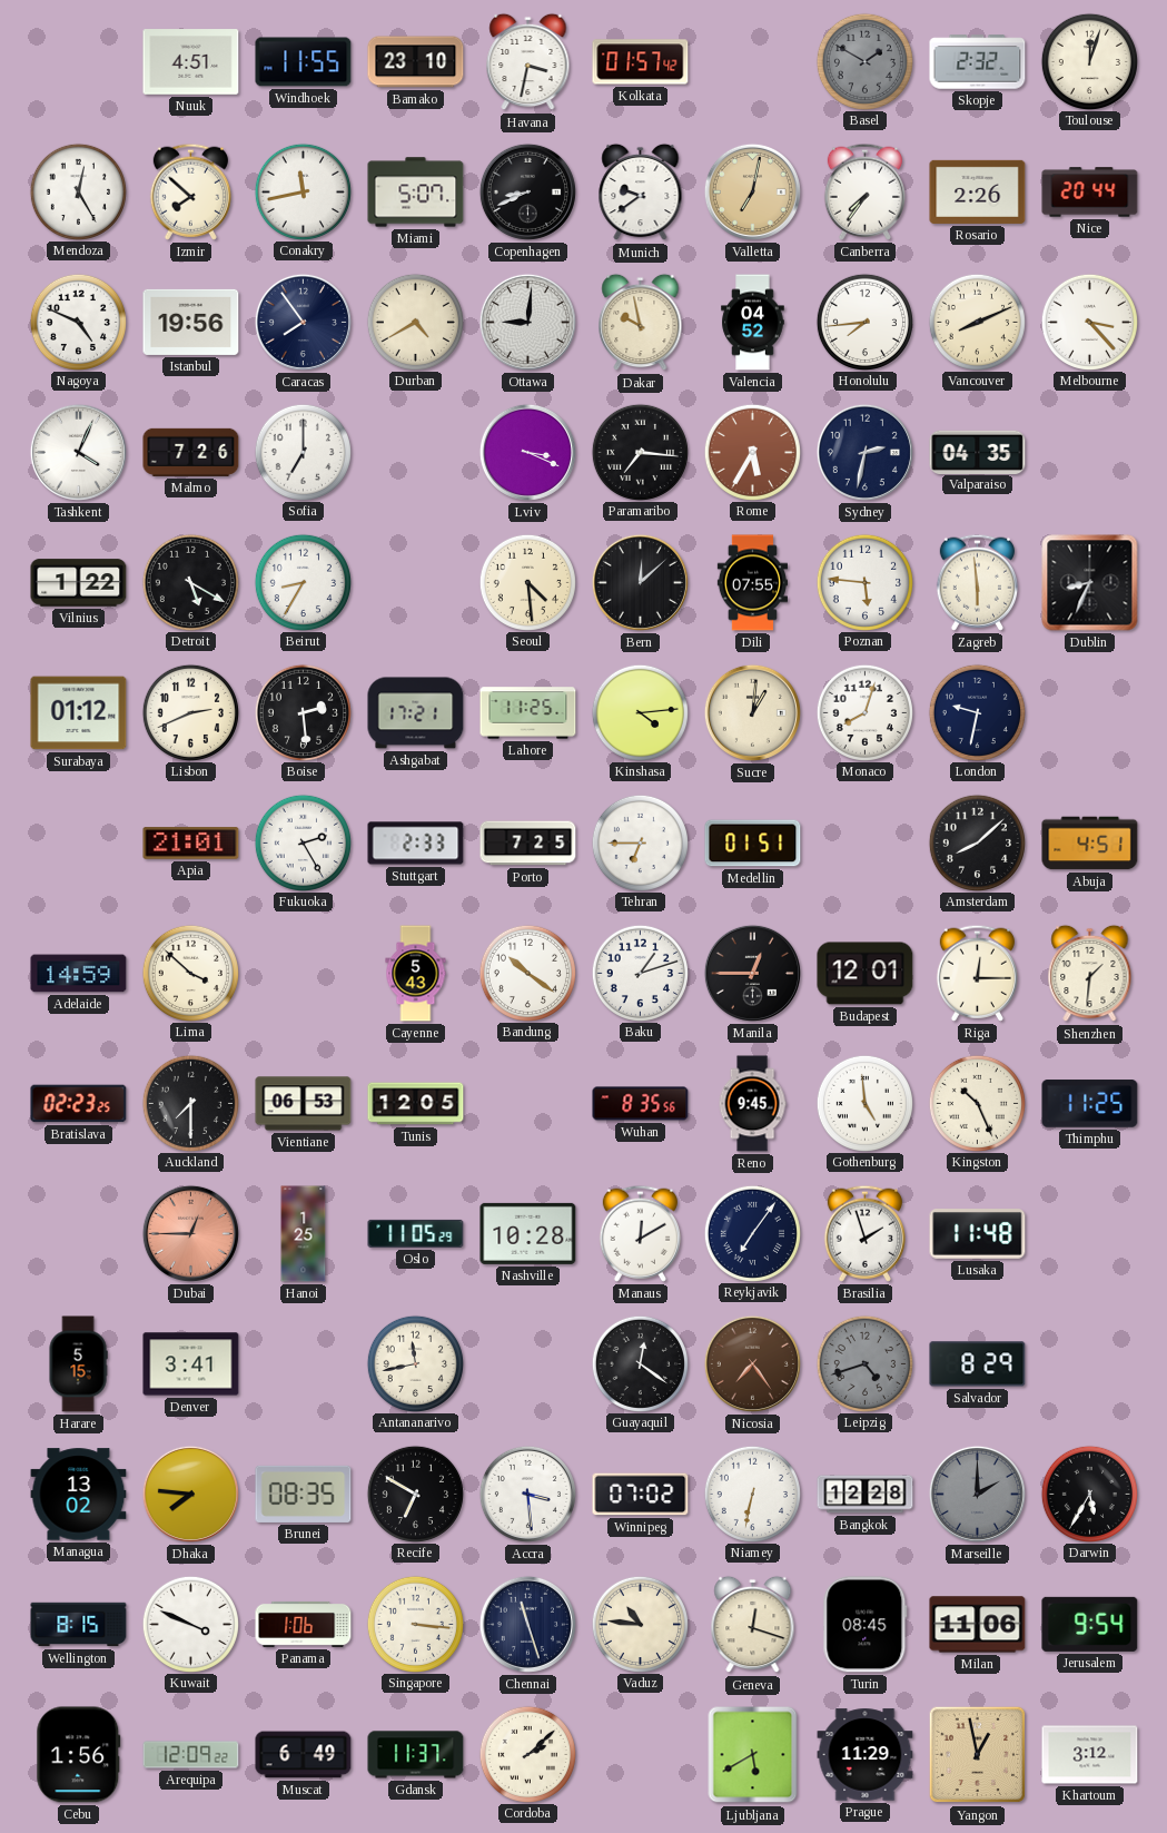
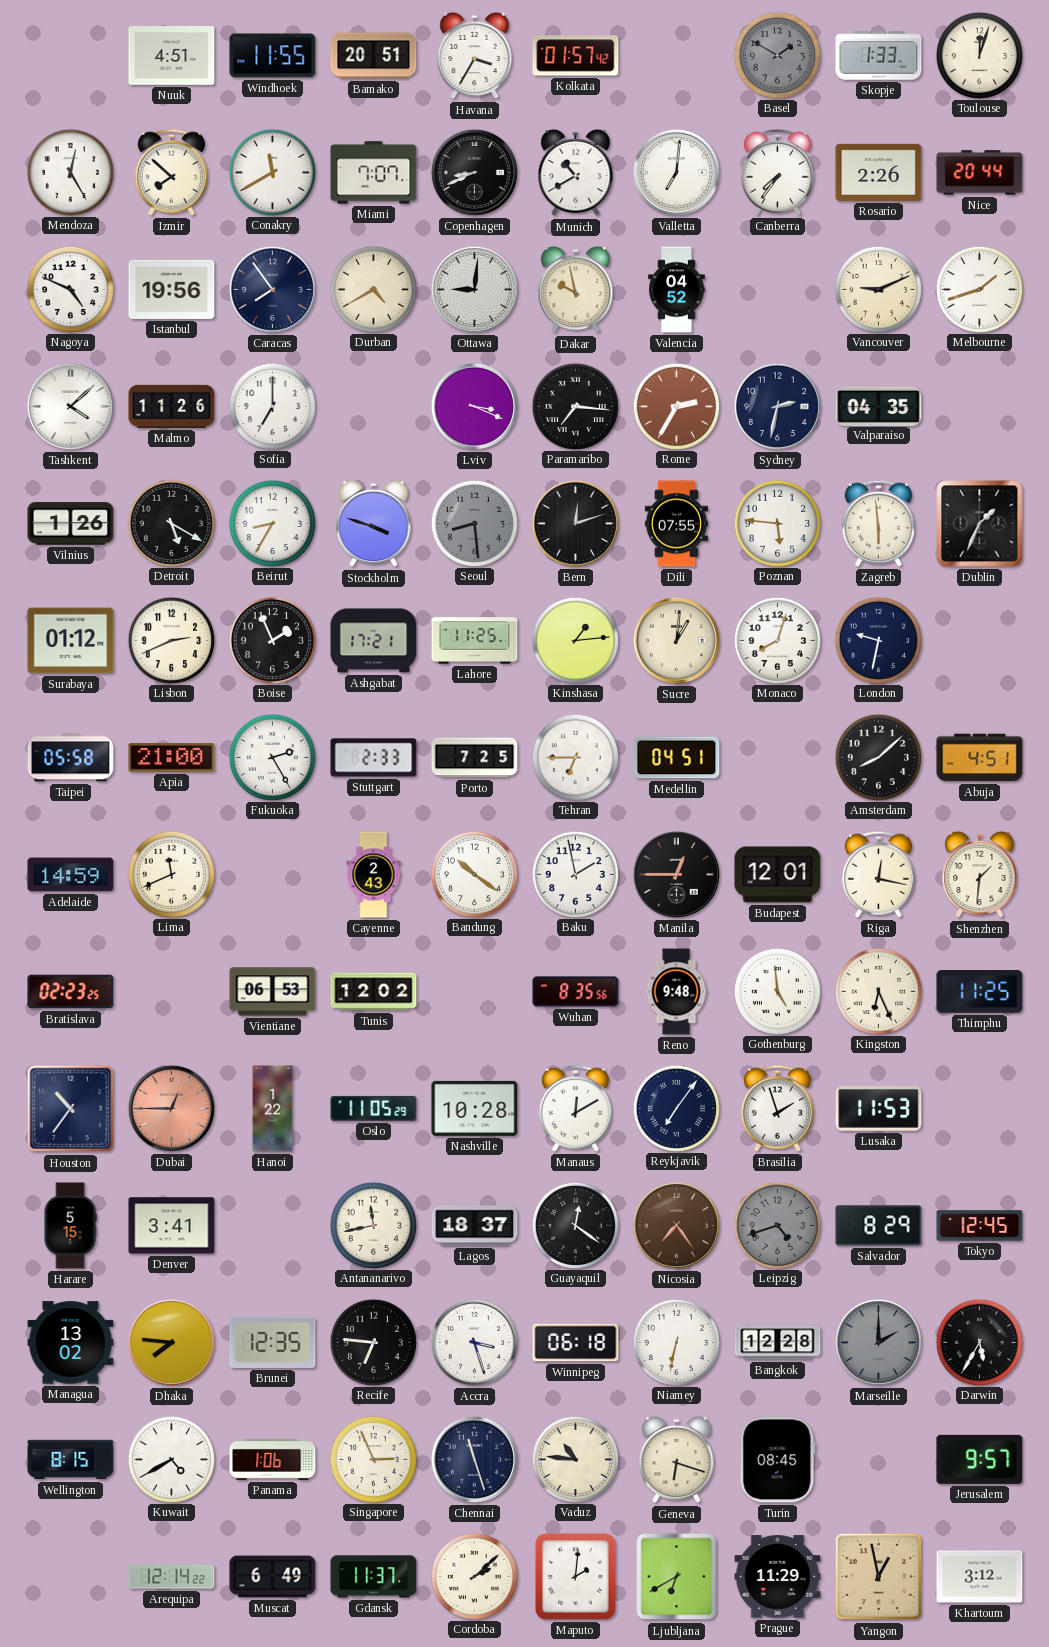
Bamako: 23:10 -> 20:51 (374, 56)
Havana: 3:32 -> 3:35 (475, 56)
Skopje: 2:32 -> 1:33 (879, 56)
Conakry: 11:43 -> 11:40 (272, 172)
Miami: 5:07 -> 7:07 (374, 173)
Munich: 9:39 -> 10:40 (576, 173)
Valletta: 7:02 -> 7:01 (676, 172)
Valletta dial: champagne -> white (676, 172)
Honolulu: 7:44 -> none (864, 322)
Vancouver: 8:11 -> 9:11 (878, 289)
Melbourne: 3:23 -> 1:42 (979, 289)
Tashkent: 4:04 -> 4:08 (70, 406)
Malmo: 7:26 -> 11:26 (172, 406)
Rome: 5:35 -> 2:35 (676, 406)
Vilnius: 1:22 -> 1:26 (71, 524)
Stockholm: none -> 3:48 (374, 524)
Seoul: 4:29 -> 8:29 (474, 523)
Seoul dial: cream -> grey (474, 523)
Bern: 12:08 -> 12:12 (575, 523)
Dublin: 8:34 -> 1:34 (980, 524)
Boise: 2:29 -> 1:56 (272, 640)
Kinshasa: 4:14 -> 1:14 (575, 640)
Taipei: none -> 05:58 (71, 758)
Apia: 21:01 -> 21:00 (172, 758)
Medellin: 01:51 -> 04:51 (677, 758)
Lima: 3:52 -> 11:41 (171, 874)
Cayenne: 5:43 -> 2:43 (374, 875)
Baku: 1:12 -> 1:58 (575, 874)
Riga: 12:15 -> 12:17 (878, 874)
Auckland: 7:30 -> none (190, 1103)
Tunis: 12:05 -> 12:02 (374, 992)
Reno: 9:45 -> 9:48 (676, 992)
Kingston: 10:26 -> 6:26 (878, 991)
Houston: none -> 10:36 (71, 1109)
Hanoi: 1:25 -> 1:22 (273, 1109)
Lusaka: 11:48 -> 11:53 (879, 1109)
Lagos: none -> 18:37 (475, 1226)
Tokyo: none -> 12:45 (980, 1226)
Brunei: 08:35 -> 12:35 (273, 1342)
Recife: 6:50 -> 6:46 (373, 1342)
Accra: 3:29 -> 3:27 (474, 1342)
Winnipeg: 07:02 -> 06:18 (576, 1343)
Kuwait: 3:49 -> 4:40 (171, 1459)
Singapore: 3:16 -> 2:56 (373, 1459)
Geneva: 12:18 -> 6:18 (677, 1460)
Milan: 11:06 -> none (978, 1625)
Jerusalem: 9:54 -> 9:57 (980, 1459)
Cebu: 1:56 -> none (79, 1755)
Arequipa: 12:09 -> 12:14 (172, 1577)
Maputo: none -> 2:01 (576, 1577)
Ljubljana: 5:40 -> 6:40 (677, 1577)
